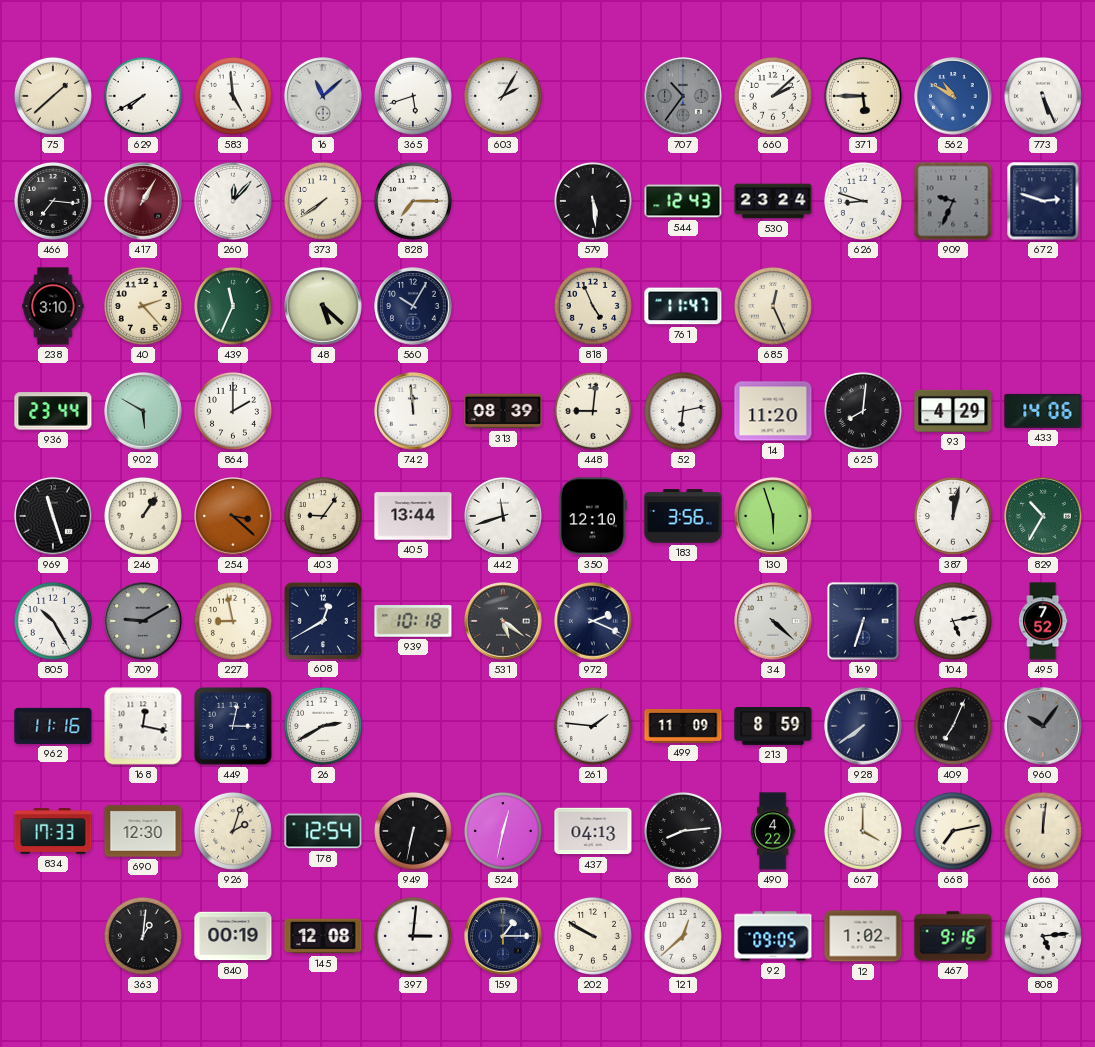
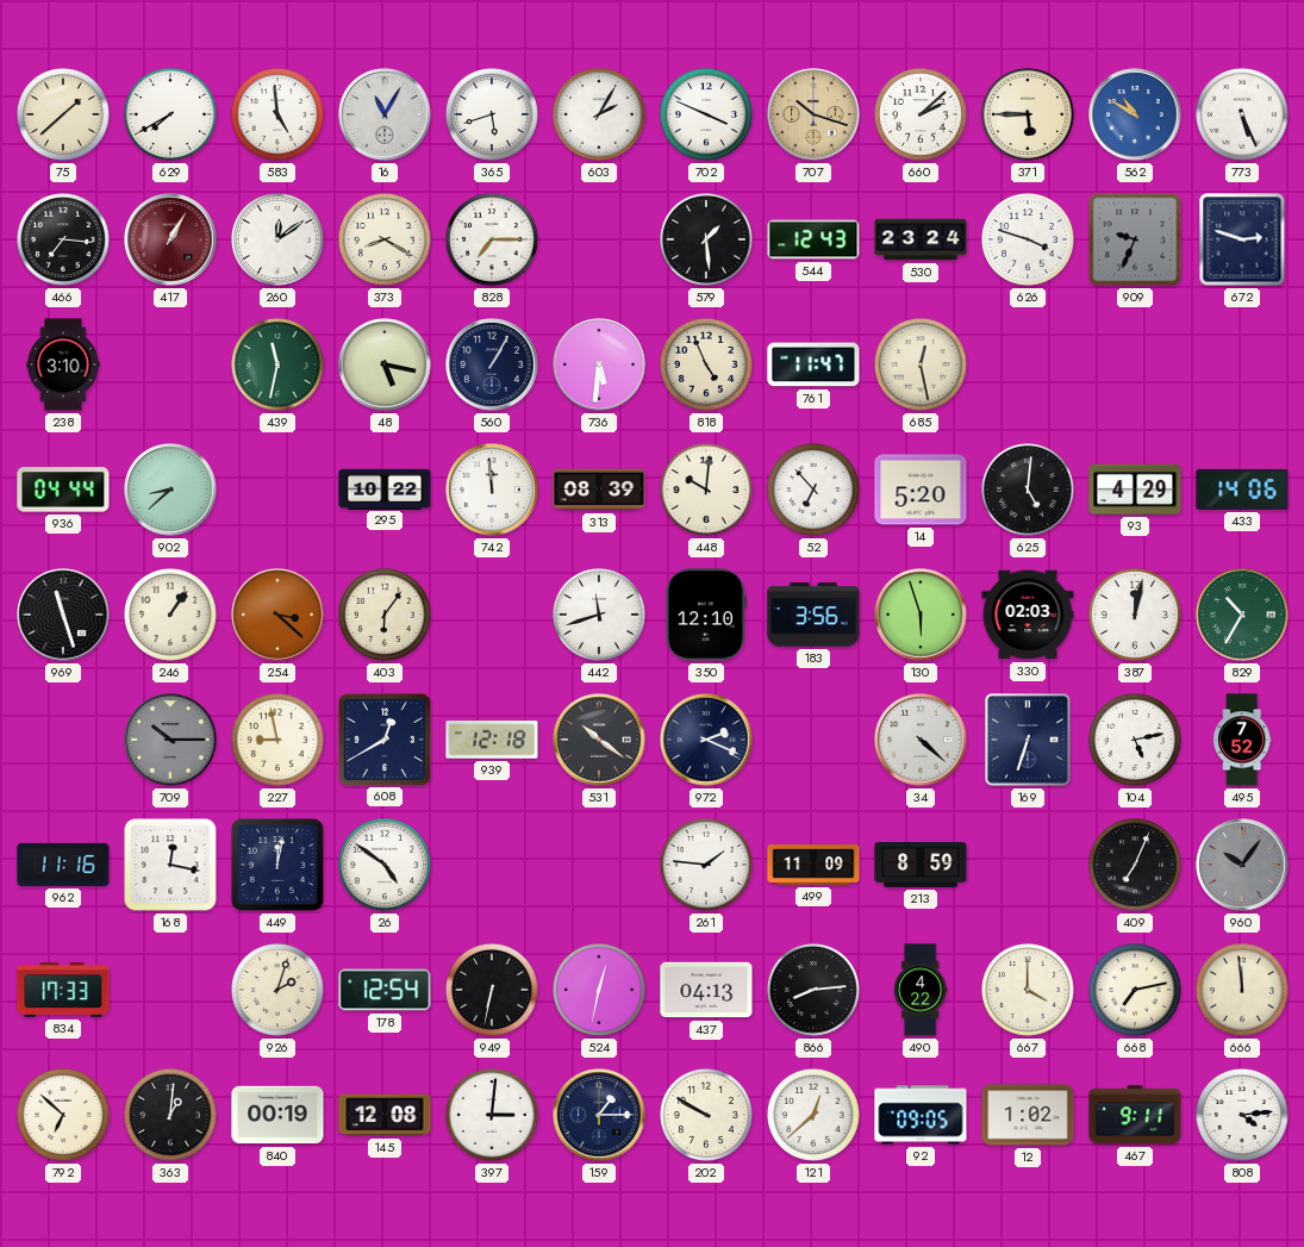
16: 11:08 -> 11:05 (385, 114)
702: none -> 3:49 (706, 114)
707: 10:36 -> 10:18 (813, 114)
707 dial: grey -> champagne (813, 114)
260: 12:07 -> 12:09 (277, 239)
373: 7:39 -> 8:20 (385, 239)
579: 5:29 -> 1:29 (706, 239)
626: 8:48 -> 3:48 (1028, 239)
40: 2:23 -> none (143, 306)
439: 11:34 -> 11:32 (277, 364)
48: 5:22 -> 5:17 (385, 364)
560: 10:05 -> 1:05 (492, 364)
736: none -> 5:31 (599, 364)
685: 12:26 -> 12:28 (921, 364)
936: 23:44 -> 04:44 (63, 490)
902: 5:50 -> 8:38 (170, 490)
864: 2:00 -> none (233, 411)
295: none -> 10:22 (385, 488)
448: 9:01 -> 10:01 (706, 490)
52: 6:13 -> 6:53 (813, 490)
14: 11:20 -> 5:20 (921, 490)
625: 8:01 -> 5:01 (1028, 490)
403: 9:06 -> 6:06 (385, 615)
405: 13:44 -> none (413, 516)
330: none -> 02:03 (1028, 615)
805: 10:25 -> none (53, 621)
709: 9:10 -> 10:15 (170, 740)
939: 10:18 -> 12:18 (492, 740)
531: 5:21 -> 10:21 (599, 740)
449: 3:02 -> 12:02 (279, 866)
26: 2:40 -> 4:51 (385, 865)
928: 7:39 -> none (863, 726)
690: 12:30 -> none (143, 831)
666: 12:01 -> 11:59 (1242, 990)
792: none -> 6:52 (63, 1115)
467: 9:16 -> 9:11 (1135, 1115)
808: 5:14 -> 4:14 (1242, 1115)
